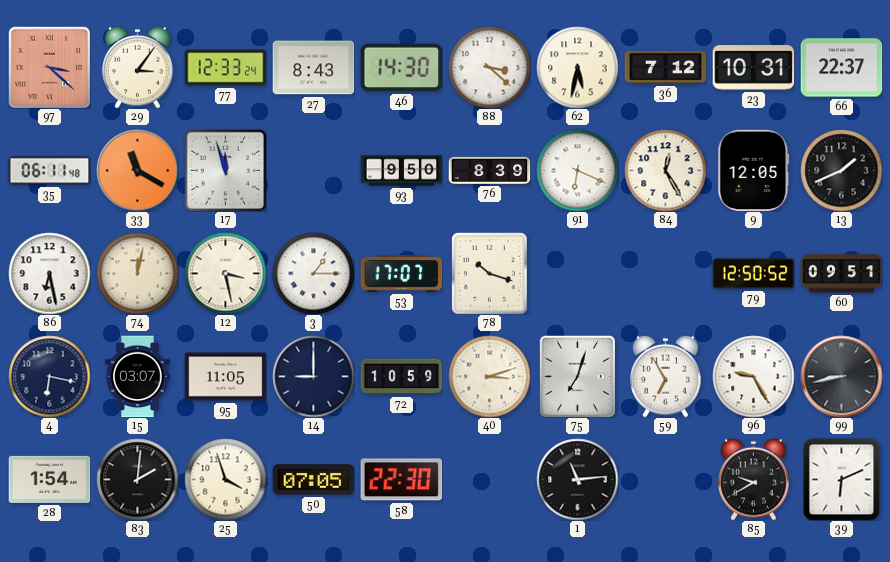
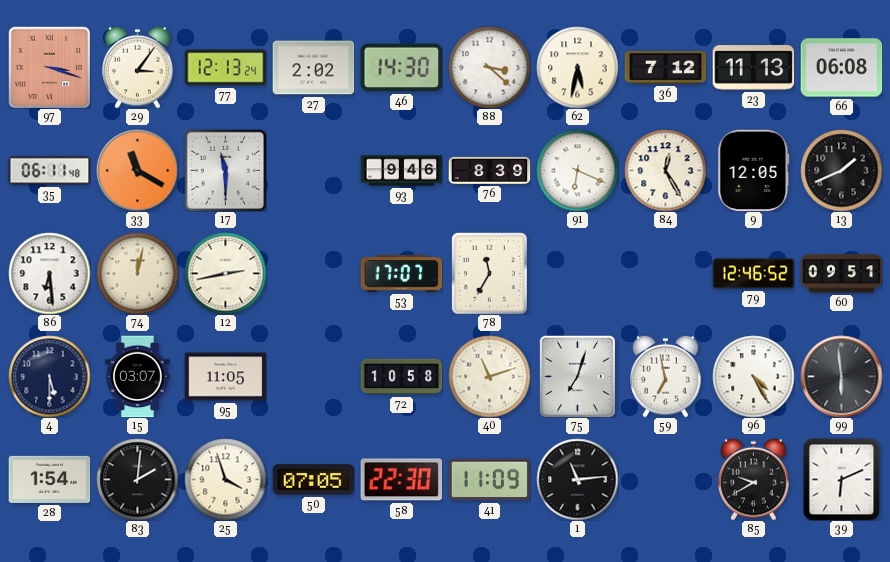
97: 3:22 -> 3:18 (49, 67)
77: 12:33 -> 12:13 (225, 68)
27: 8:43 -> 2:02 (313, 68)
23: 10:31 -> 11:13 (753, 68)
66: 22:37 -> 06:08 (841, 68)
17: 11:57 -> 11:30 (225, 170)
93: 9:50 -> 9:46 (401, 171)
86: 6:28 -> 6:29 (49, 273)
12: 3:28 -> 2:43 (225, 273)
3: 1:15 -> none (313, 273)
78: 10:18 -> 11:35 (490, 273)
79: 12:50 -> 12:46 (753, 274)
4: 6:17 -> 5:30 (49, 376)
14: 9:00 -> none (313, 376)
72: 10:59 -> 10:58 (401, 377)
40: 3:12 -> 11:12 (489, 376)
59: 6:55 -> 6:58 (666, 376)
96: 9:25 -> 4:25 (753, 376)
99: 8:43 -> 5:59 (841, 376)
41: none -> 11:09 (489, 480)
